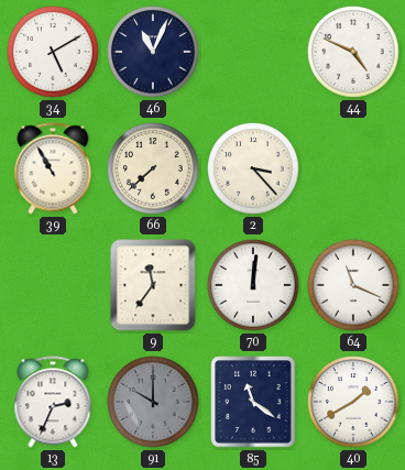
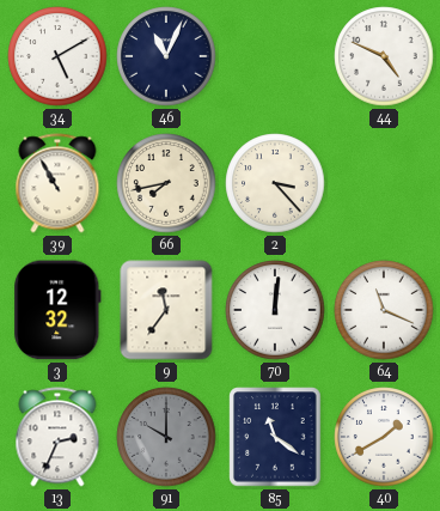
66: 7:38 -> 7:43 (166, 183)
3: none -> 12:32 (57, 310)
